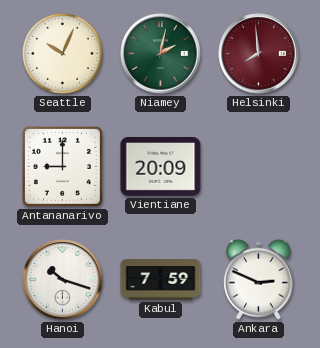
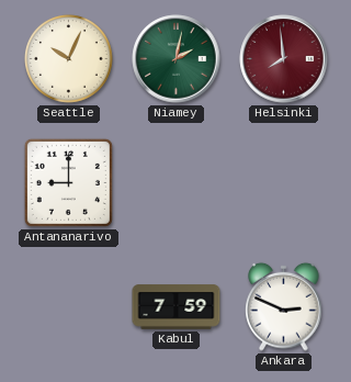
Vientiane: 20:09 -> none (161, 167)
Hanoi: 10:18 -> none (63, 280)
